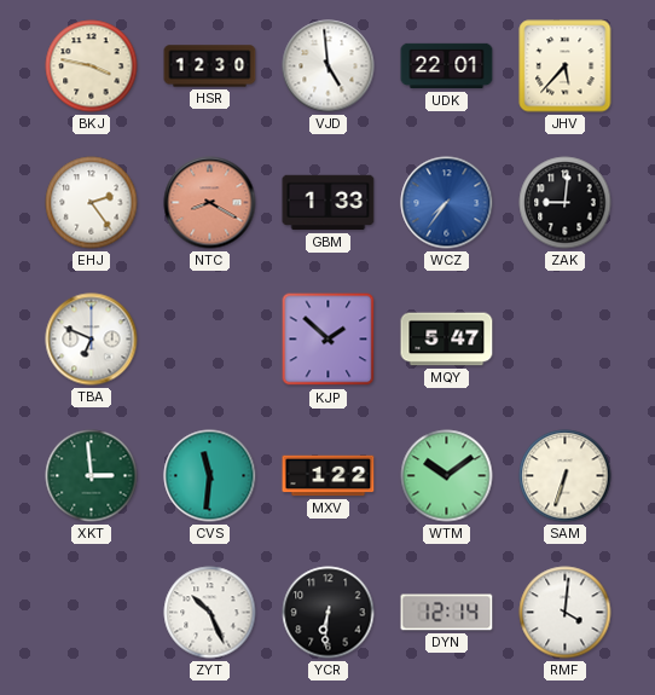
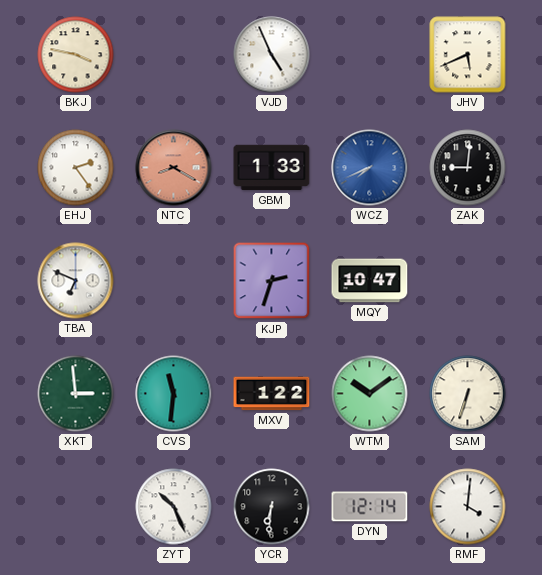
HSR: 12:30 -> none (210, 66)
VJD: 4:59 -> 4:56 (272, 55)
UDK: 22:01 -> none (447, 66)
JHV: 5:37 -> 5:41 (468, 55)
WCZ: 7:36 -> 7:41 (370, 168)
KJP: 1:52 -> 2:33 (272, 281)
MQY: 5:47 -> 10:47 (370, 281)
